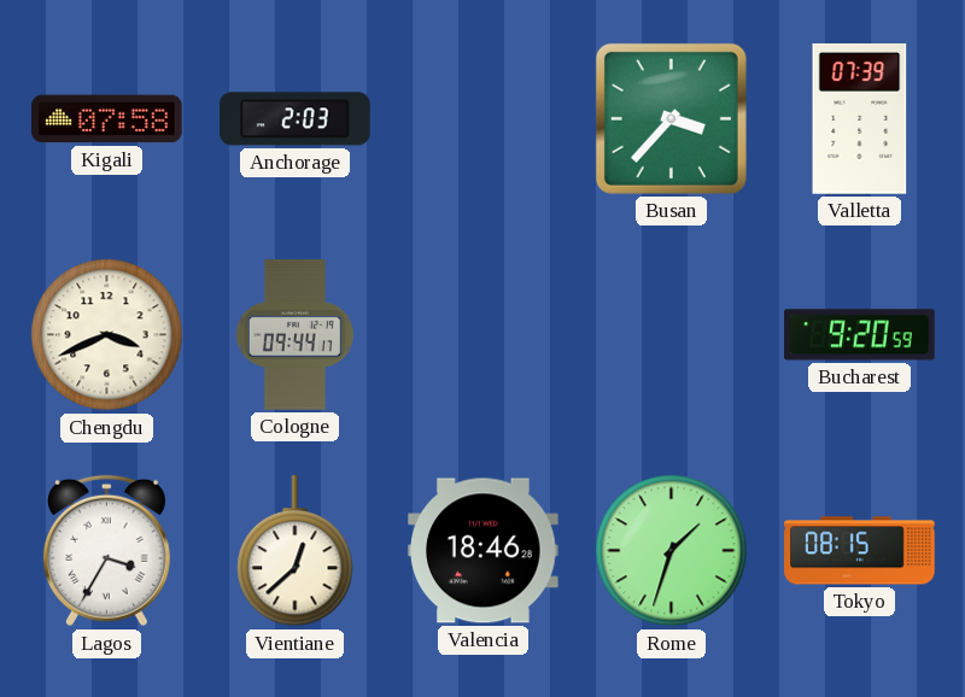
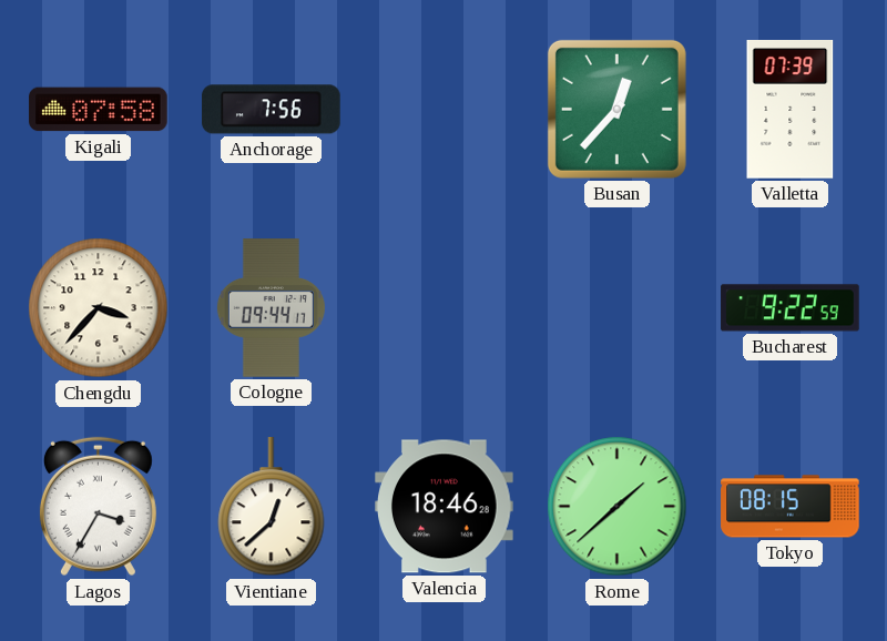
Anchorage: 2:03 -> 7:56 (272, 110)
Busan: 3:37 -> 12:37 (616, 109)
Chengdu: 3:41 -> 3:37 (99, 308)
Bucharest: 9:20 -> 9:22 (791, 308)
Rome: 1:33 -> 1:38 (618, 507)
